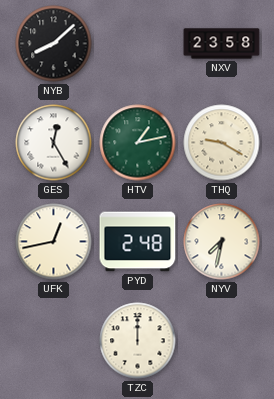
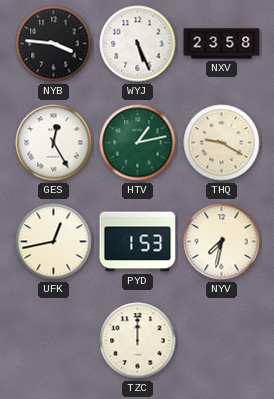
NYB: 8:08 -> 3:46 (54, 44)
WYJ: none -> 5:26 (138, 44)
PYD: 2:48 -> 1:53 (138, 242)
